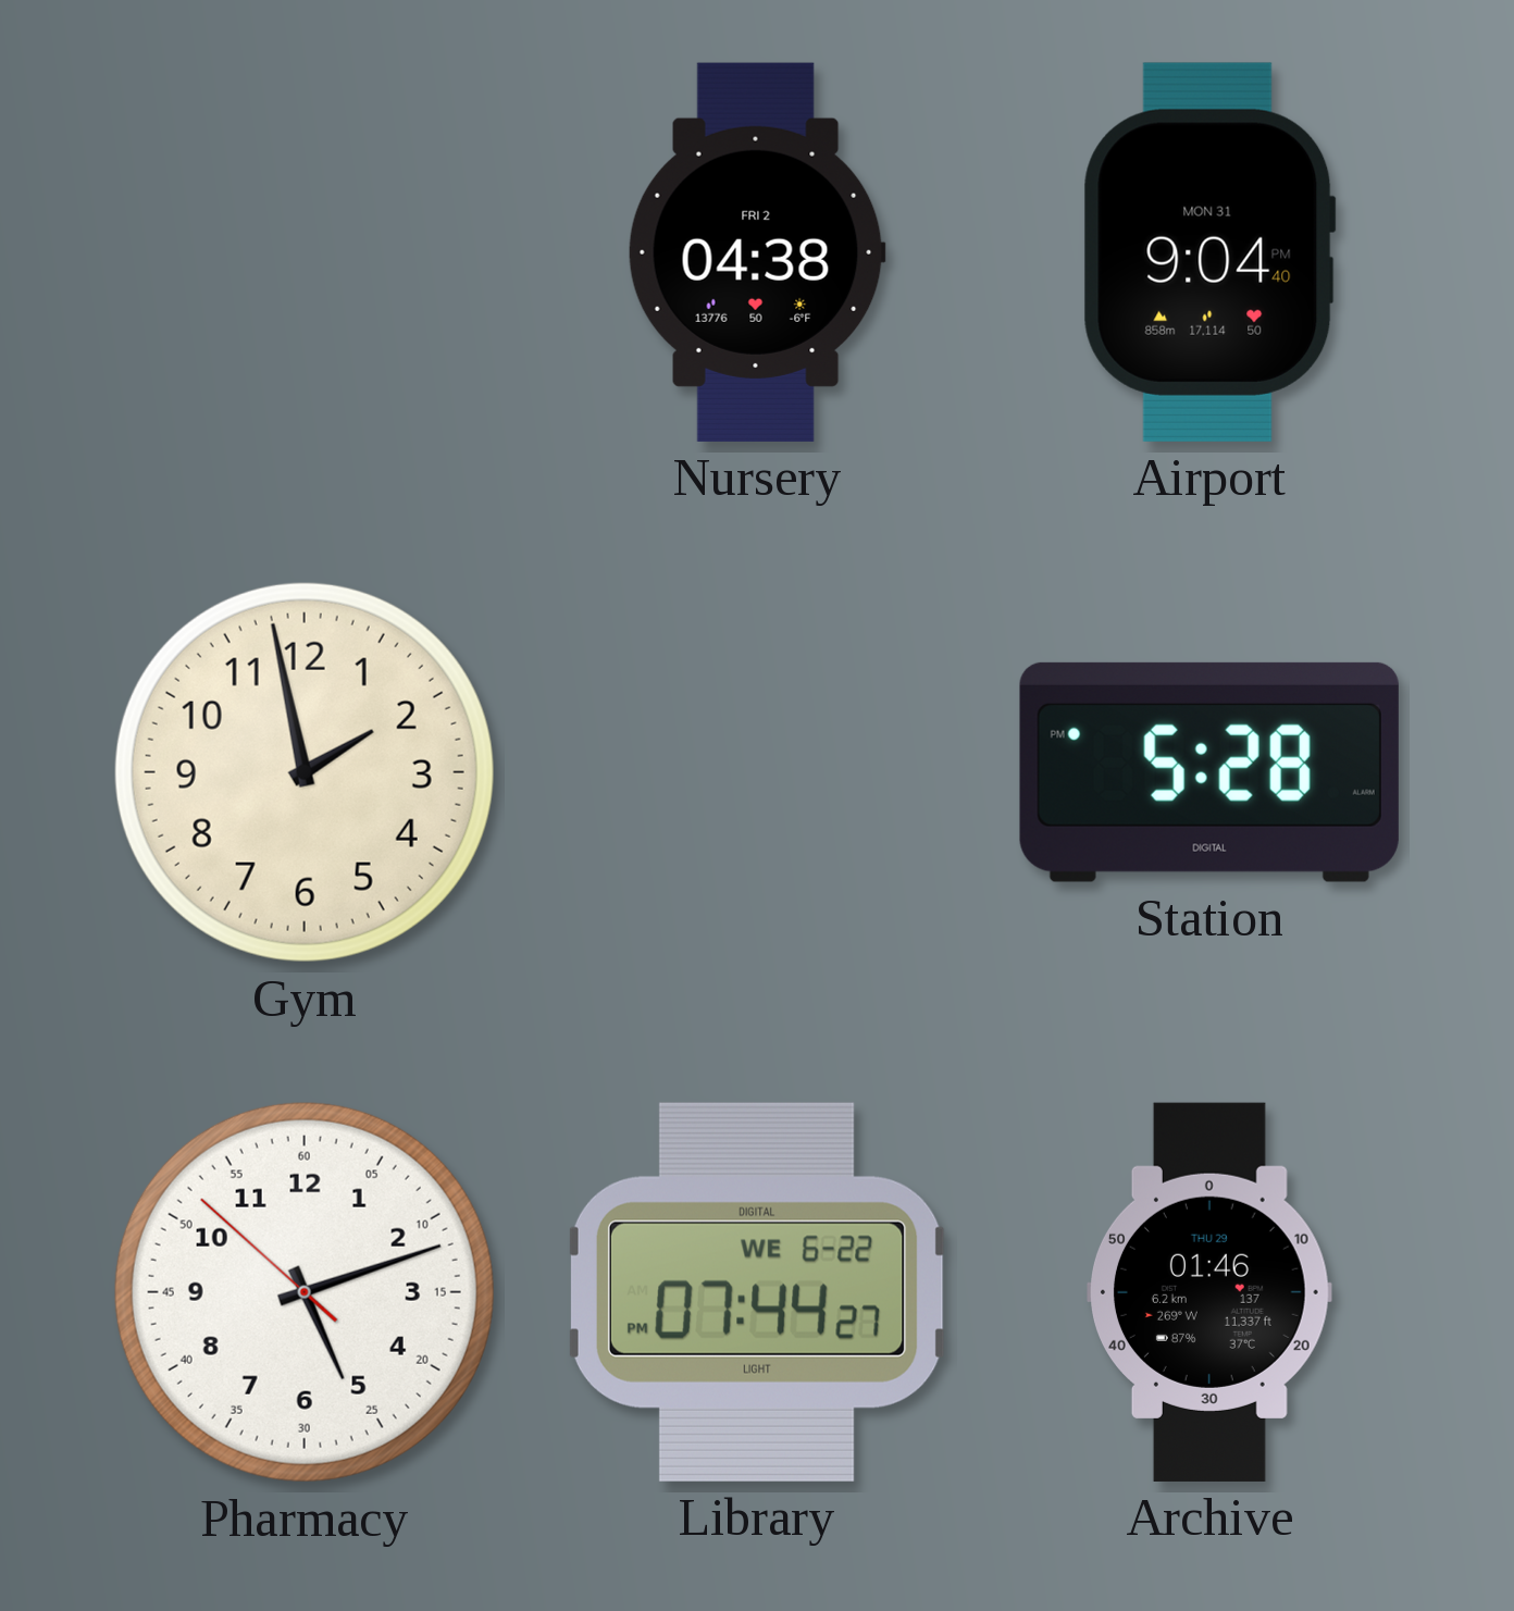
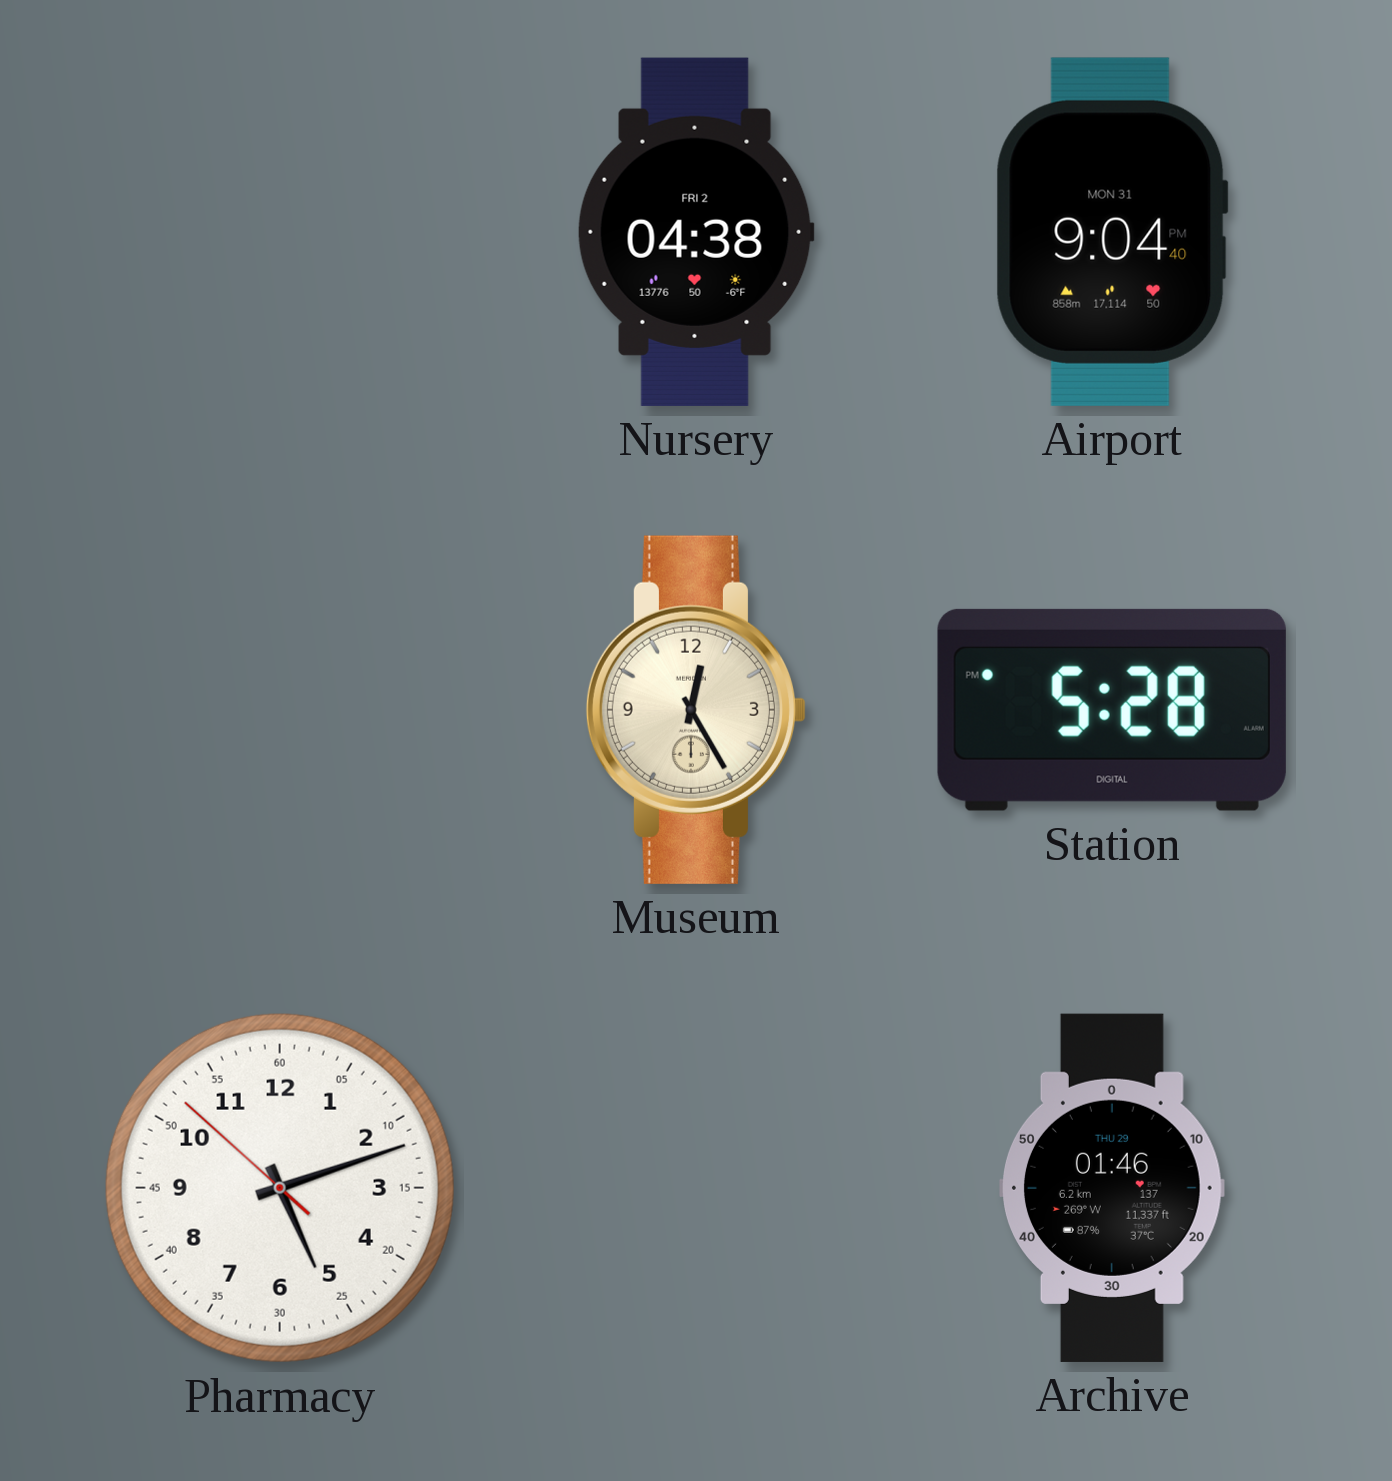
Gym: 1:58 -> none (305, 772)
Museum: none -> 12:25 (695, 710)
Library: 07:44 -> none (757, 1292)
